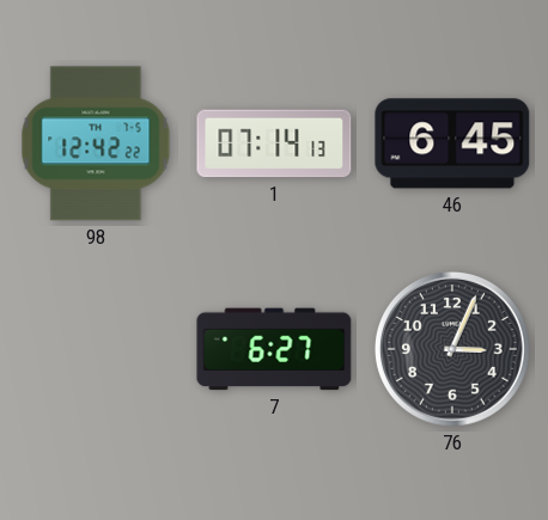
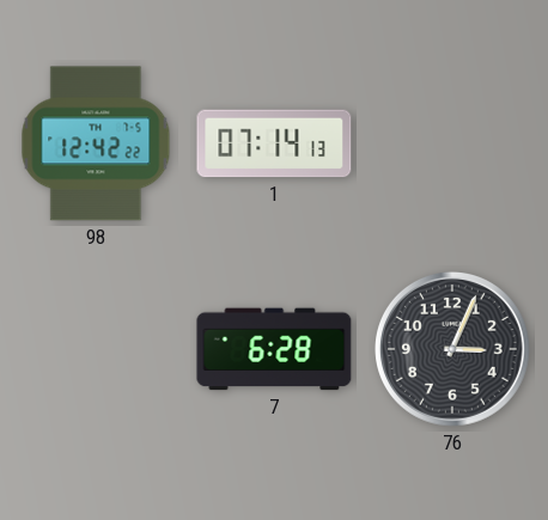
46: 6:45 -> none (452, 143)
7: 6:27 -> 6:28 (274, 349)
